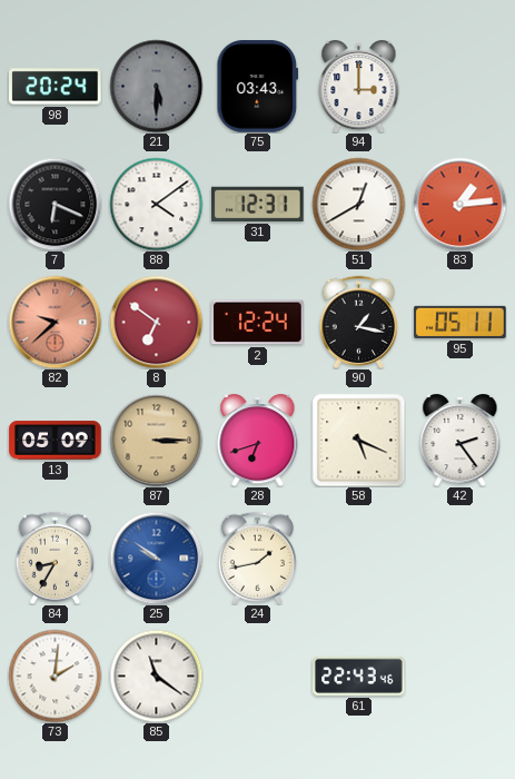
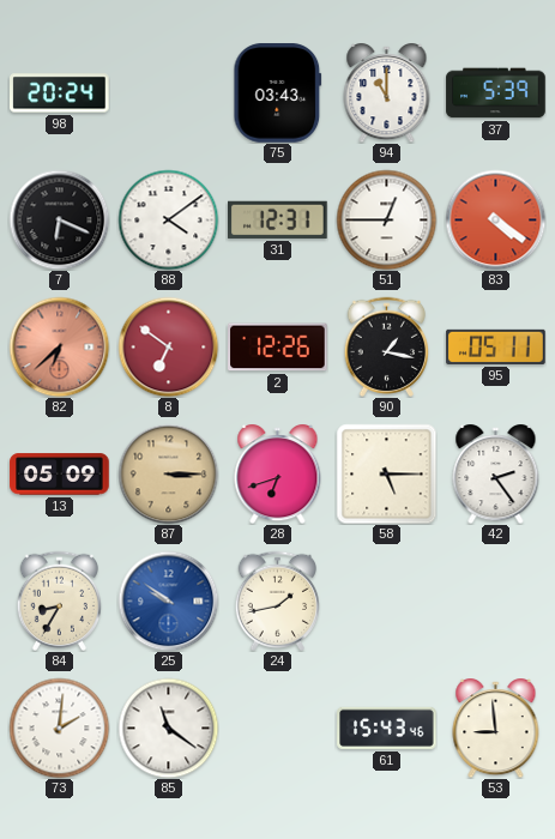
21: 5:30 -> none (156, 86)
94: 3:00 -> 11:00 (387, 93)
37: none -> 5:39 (496, 93)
51: 12:40 -> 12:45 (386, 219)
83: 1:14 -> 4:21 (495, 219)
82: 9:38 -> 6:38 (59, 346)
2: 12:24 -> 12:26 (278, 348)
58: 5:19 -> 5:15 (386, 473)
61: 22:43 -> 15:43 (387, 728)
53: none -> 8:59 (496, 729)
